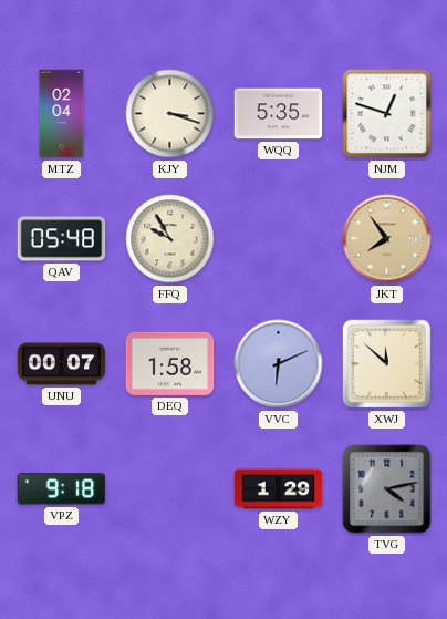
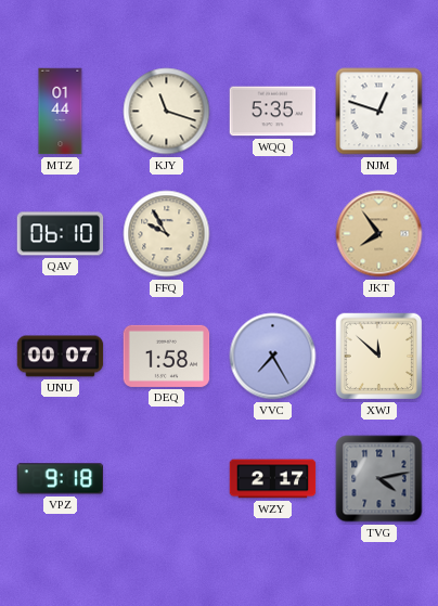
MTZ: 02:04 -> 01:44 (61, 112)
KJY: 3:18 -> 11:18 (167, 112)
QAV: 05:48 -> 06:10 (61, 234)
VVC: 6:11 -> 7:25 (273, 357)
WZY: 1:29 -> 2:17 (273, 479)
